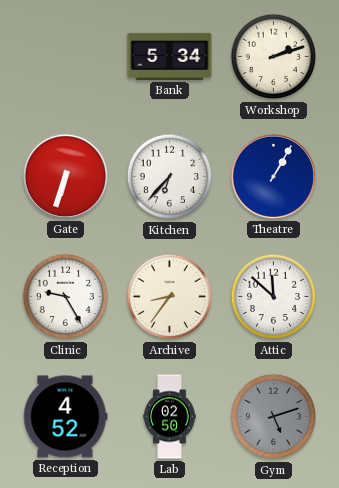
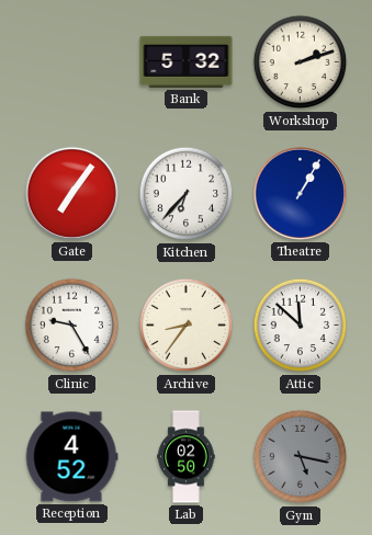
Bank: 5:34 -> 5:32 (187, 61)
Gate: 6:33 -> 7:06 (71, 193)
Gym: 5:12 -> 5:17 (301, 457)
